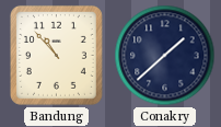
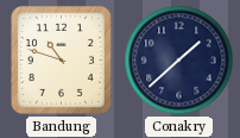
Bandung: 10:53 -> 10:48 (61, 59)
